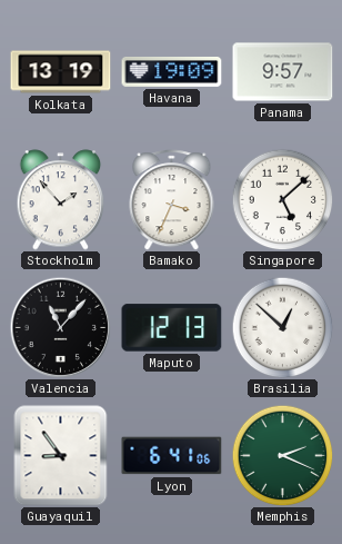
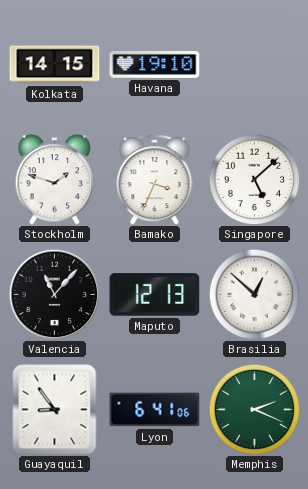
Kolkata: 13:19 -> 14:15 (55, 65)
Havana: 19:09 -> 19:10 (155, 64)
Panama: 9:57 -> none (283, 72)
Stockholm: 1:53 -> 1:48 (55, 180)
